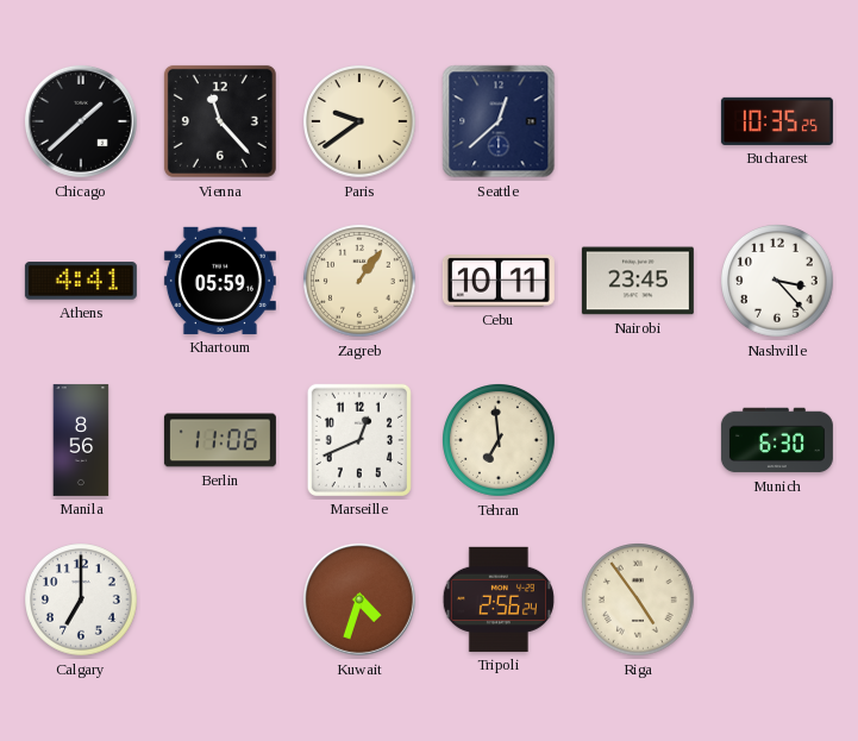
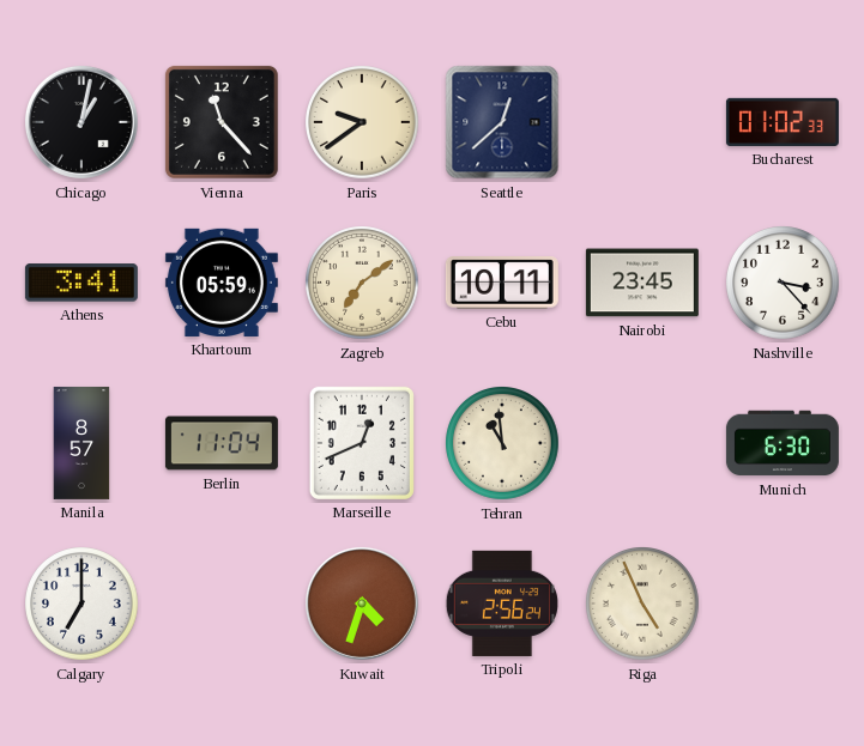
Chicago: 1:38 -> 1:02 (81, 122)
Bucharest: 10:35 -> 01:02 (783, 122)
Athens: 4:41 -> 3:41 (81, 283)
Zagreb: 1:06 -> 7:09 (363, 284)
Manila: 8:56 -> 8:57 (81, 443)
Berlin: 11:06 -> 11:04 (222, 443)
Tehran: 6:59 -> 10:59 (503, 444)
Riga: 4:54 -> 4:56 (644, 605)
